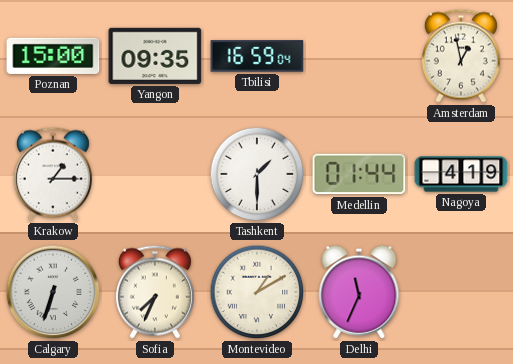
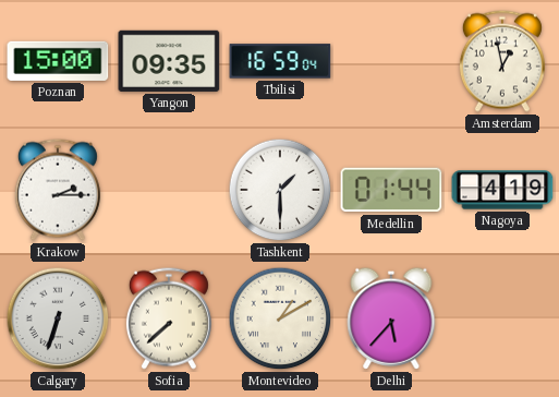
Krakow: 1:15 -> 2:15 (58, 190)
Sofia: 7:34 -> 7:38 (169, 318)
Delhi: 11:34 -> 5:37 (391, 318)
